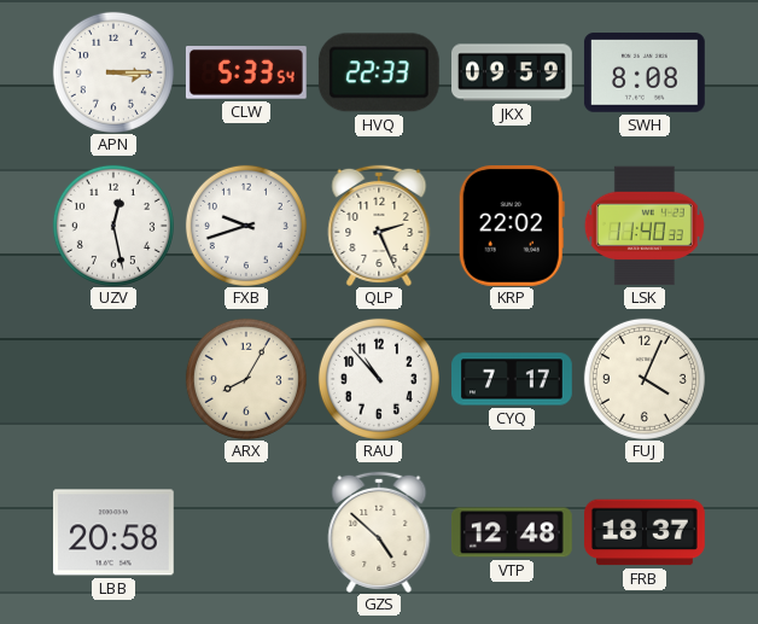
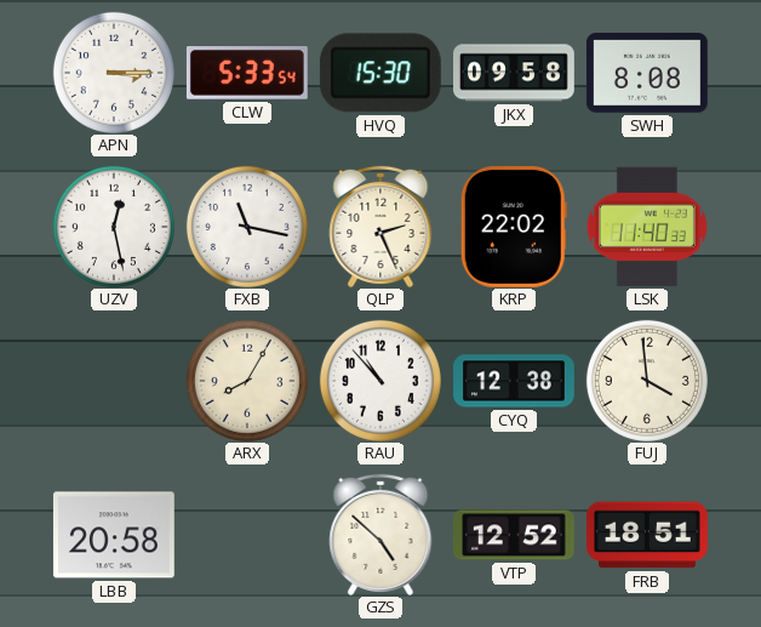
HVQ: 22:33 -> 15:30 (380, 73)
JKX: 09:59 -> 09:58 (515, 73)
FXB: 9:42 -> 11:17 (247, 227)
CYQ: 7:17 -> 12:38 (515, 381)
FUJ: 4:04 -> 3:59 (647, 381)
VTP: 12:48 -> 12:52 (514, 535)
FRB: 18:37 -> 18:51 (648, 535)
